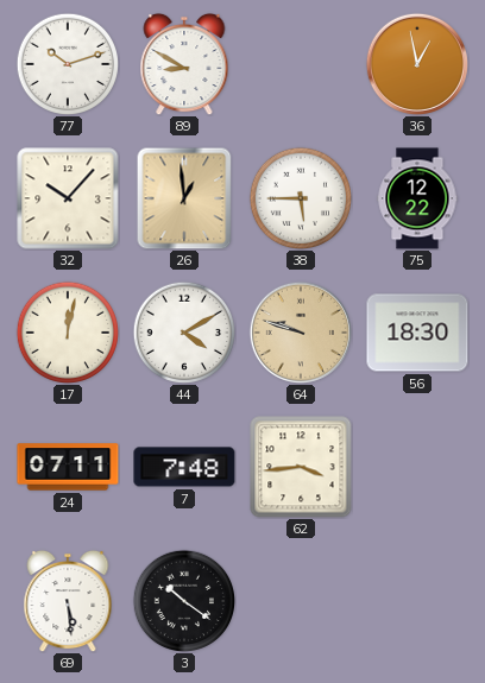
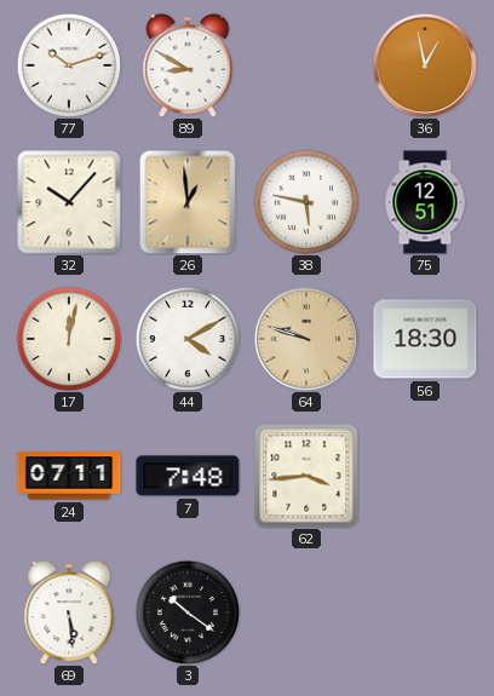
38: 5:45 -> 5:47 (306, 202)
75: 12:22 -> 12:51 (425, 202)
